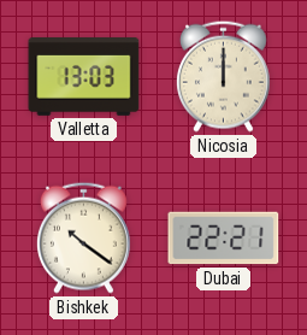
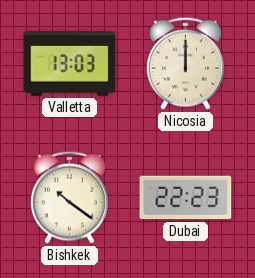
Dubai: 22:21 -> 22:23 (186, 198)
